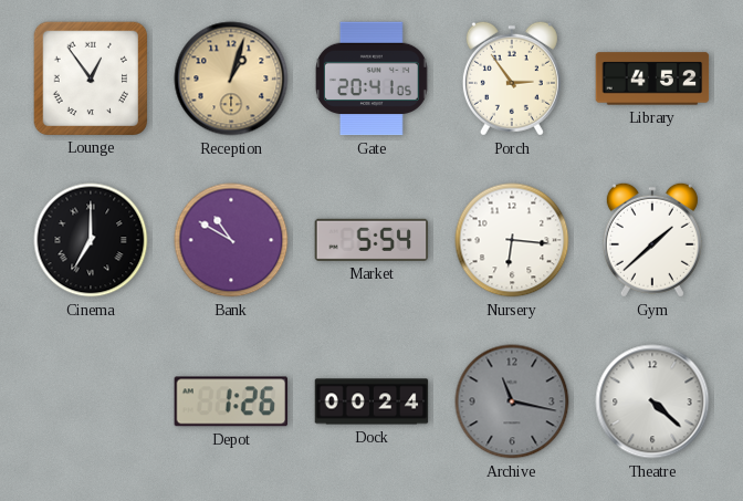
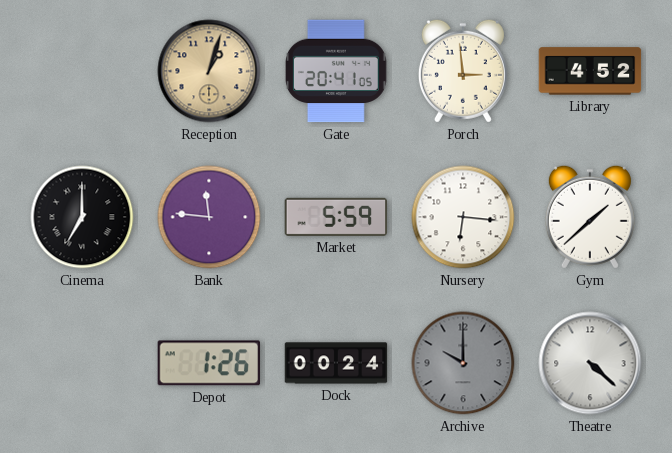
Lounge: 12:54 -> none (90, 77)
Porch: 2:54 -> 2:59 (463, 71)
Bank: 10:50 -> 11:46 (209, 217)
Market: 5:54 -> 5:59 (336, 217)
Archive: 11:17 -> 10:00 (463, 363)
